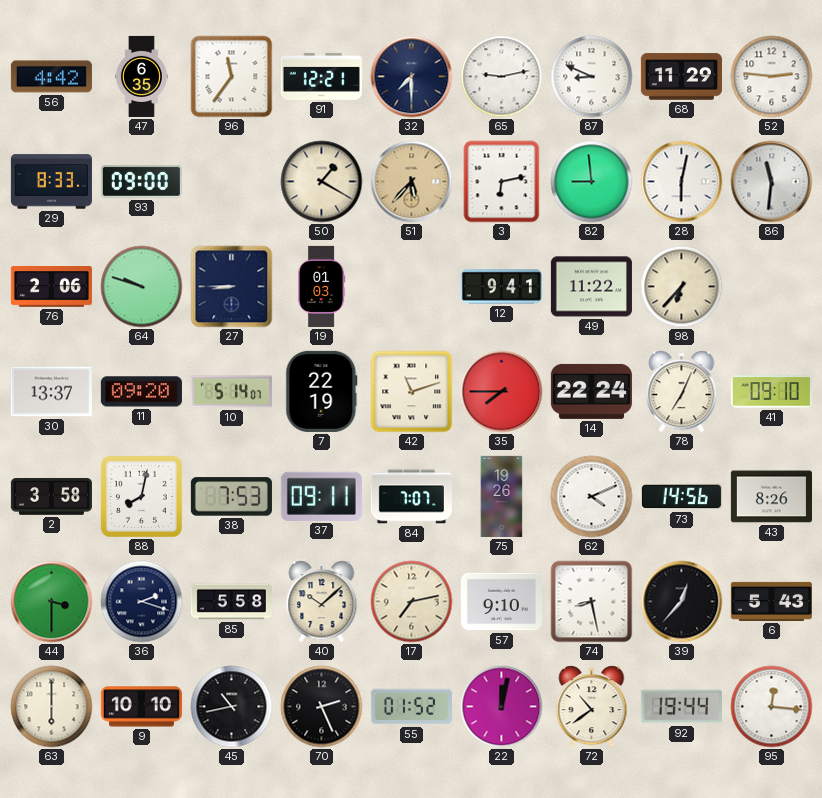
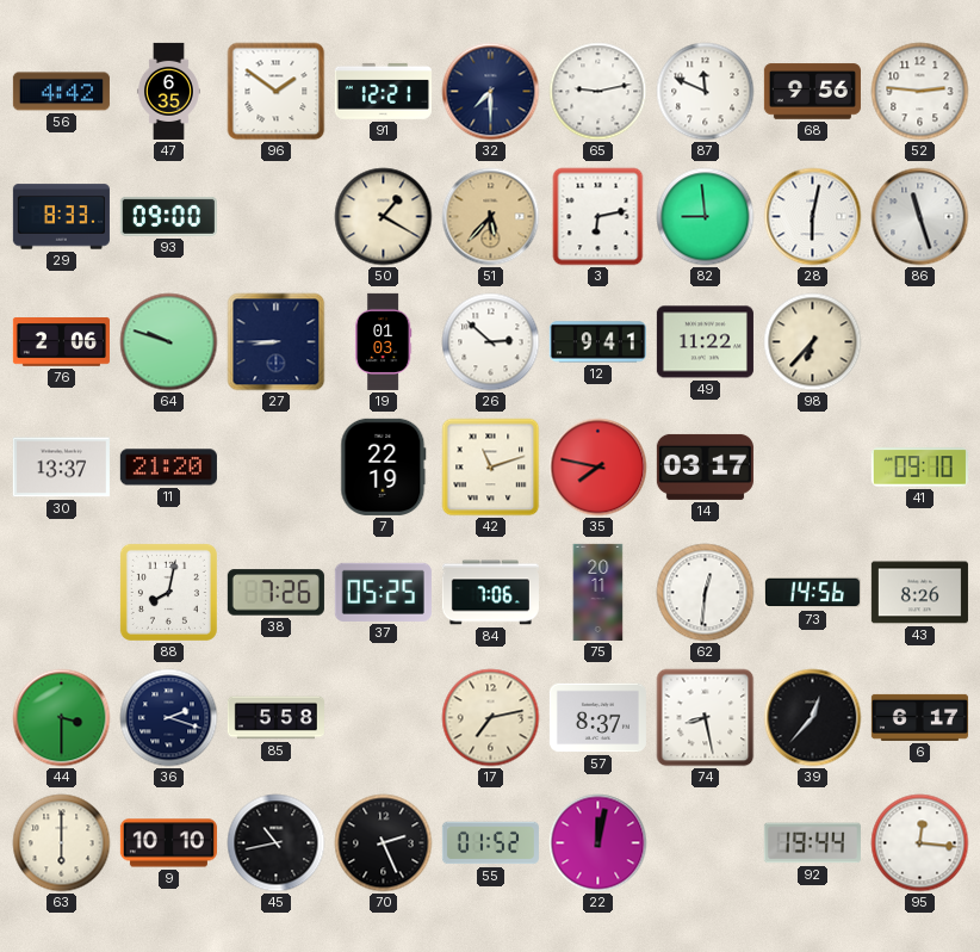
96: 11:36 -> 1:51 (277, 92)
87: 8:49 -> 11:49 (706, 92)
68: 11:29 -> 9:56 (812, 92)
86: 11:31 -> 11:27 (920, 217)
26: none -> 2:52 (491, 342)
11: 09:20 -> 21:20 (168, 468)
10: 5:14 -> none (231, 392)
35: 7:45 -> 7:47 (598, 468)
14: 22:24 -> 03:17 (705, 466)
78: 7:04 -> none (682, 392)
2: 3:58 -> none (51, 497)
38: 7:53 -> 7:26 (275, 593)
37: 09:11 -> 05:25 (383, 592)
84: 7:07 -> 7:06 (490, 593)
75: 19:26 -> 20:11 (598, 592)
62: 4:11 -> 12:31 (706, 593)
40: 10:08 -> none (322, 602)
57: 9:10 -> 8:37 (597, 718)
6: 5:43 -> 6:17 (919, 717)
72: 10:39 -> none (592, 707)
